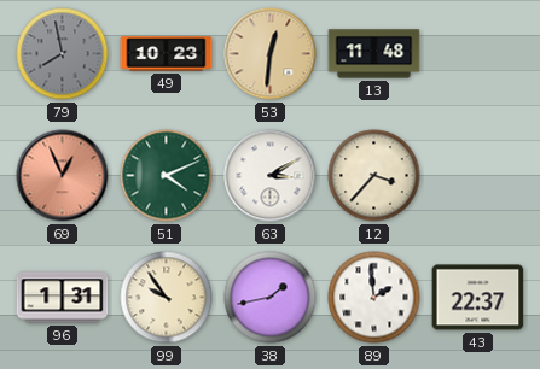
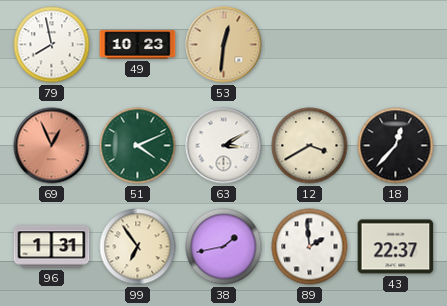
79 dial: grey -> white (52, 45)
13: 11:48 -> none (374, 54)
12: 3:37 -> 3:40 (310, 146)
18: none -> 12:37 (396, 146)
99: 9:54 -> 6:54 (138, 247)
